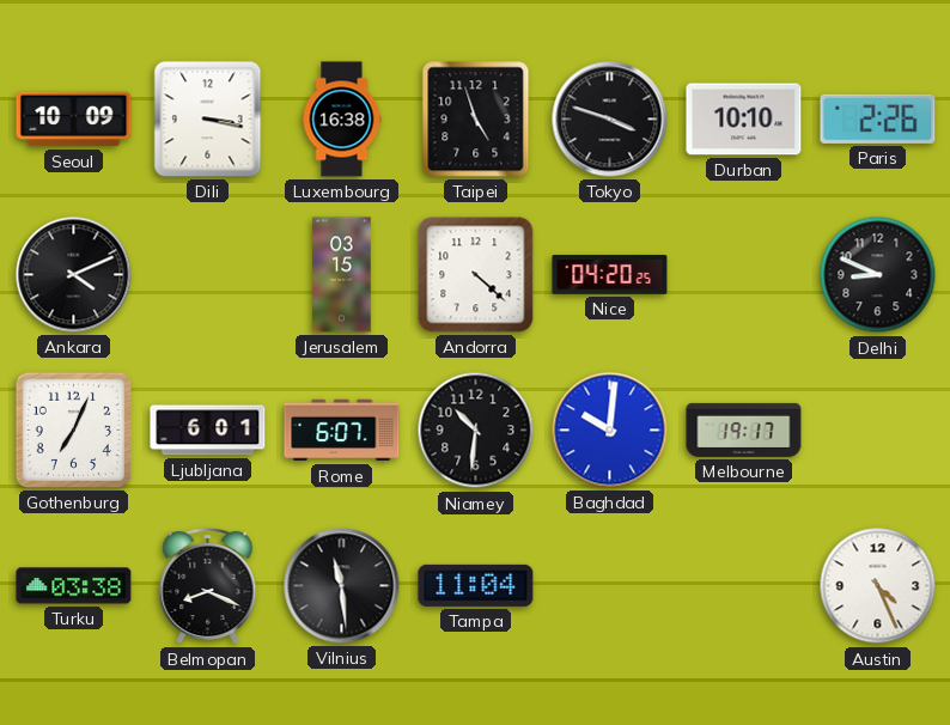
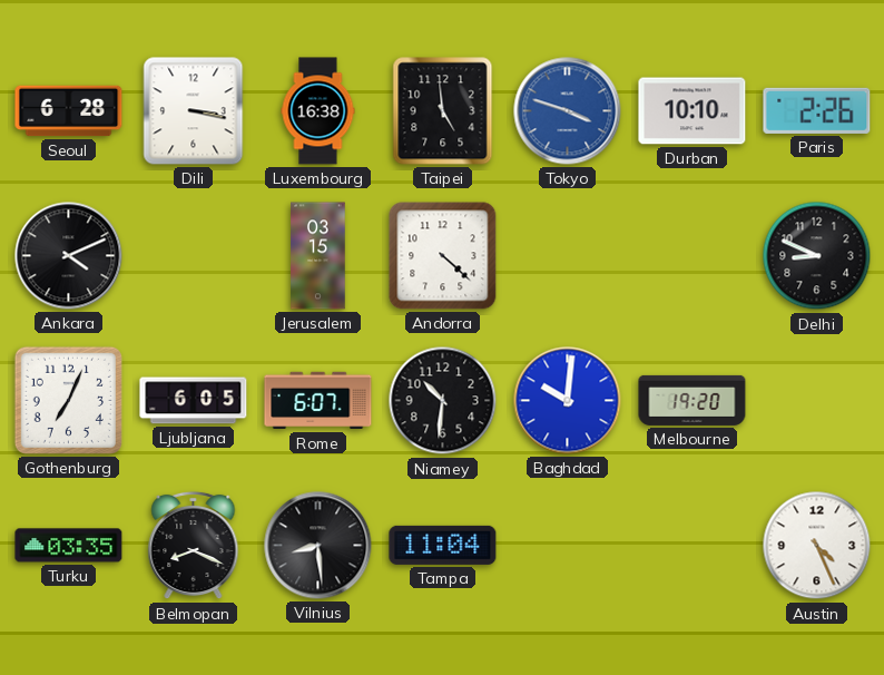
Seoul: 10:09 -> 6:28 (69, 111)
Taipei: 4:57 -> 4:59 (443, 111)
Tokyo dial: black -> blue (568, 111)
Nice: 04:20 -> none (610, 275)
Ljubljana: 6:01 -> 6:05 (194, 401)
Melbourne: 19:17 -> 19:20 (693, 400)
Turku: 03:38 -> 03:35 (69, 546)
Vilnius: 11:29 -> 8:29 (318, 546)
